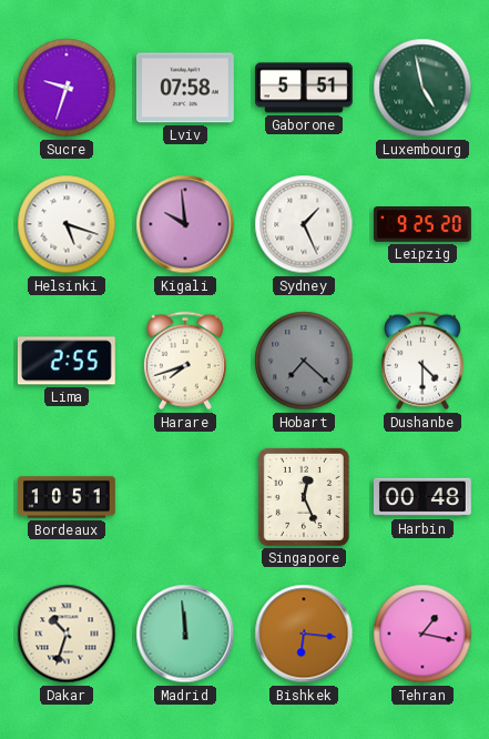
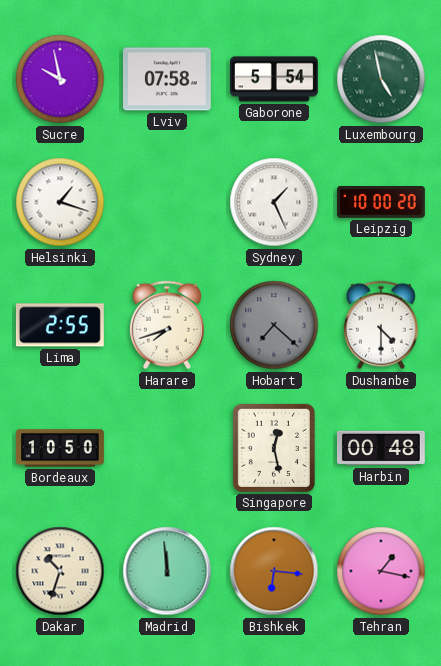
Sucre: 9:33 -> 9:58 (60, 79)
Gaborone: 5:51 -> 5:54 (275, 79)
Helsinki: 5:18 -> 1:18 (60, 202)
Kigali: 9:59 -> none (185, 224)
Leipzig: 9:25 -> 10:00 (381, 202)
Bordeaux: 10:51 -> 10:50 (61, 448)
Singapore: 12:26 -> 12:28 (274, 448)
